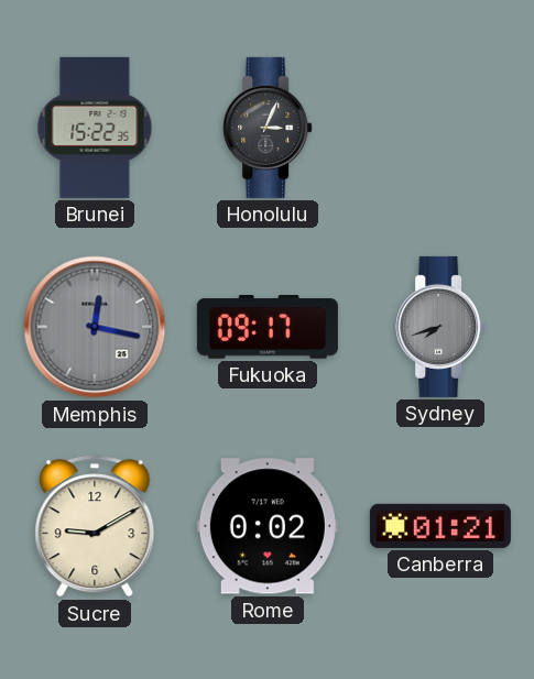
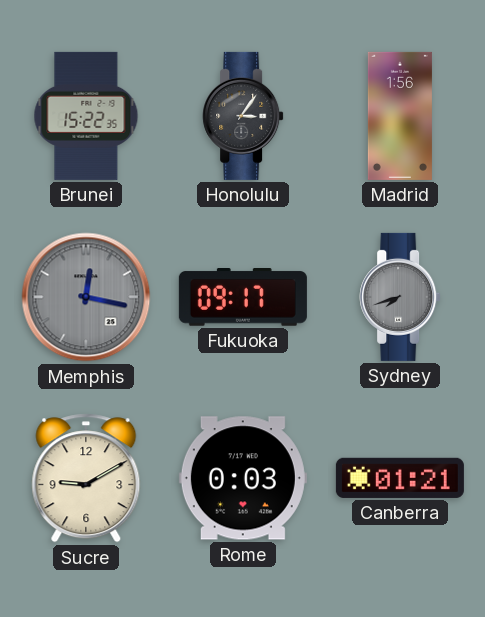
Honolulu: 3:04 -> 3:06 (243, 116)
Madrid: none -> 1:56 (400, 116)
Rome: 0:02 -> 0:03 (243, 478)
